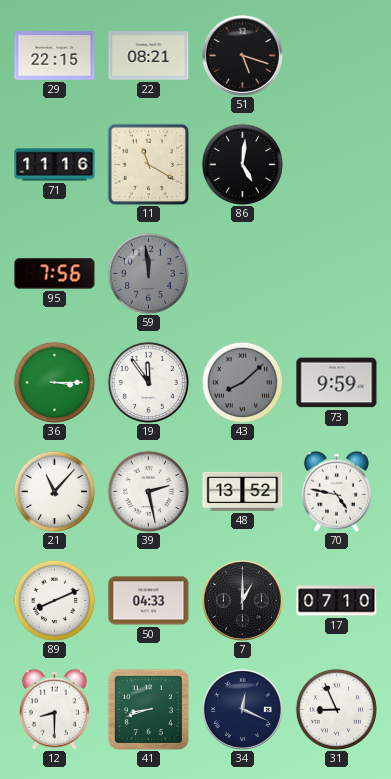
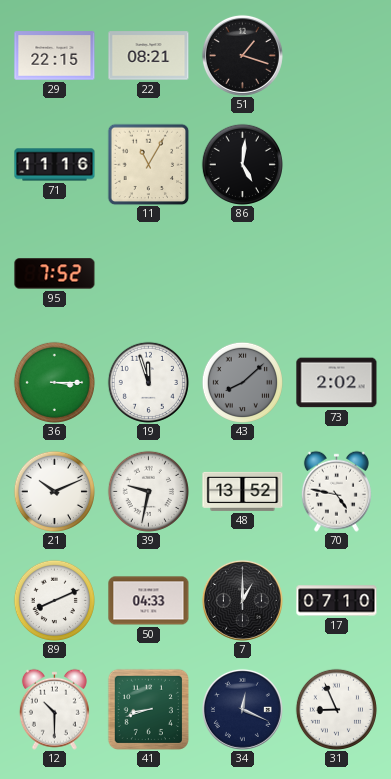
51: 5:18 -> 1:18 (242, 55)
11: 11:20 -> 11:05 (148, 164)
95: 7:56 -> 7:52 (55, 274)
59: 11:59 -> none (148, 273)
19: 11:54 -> 11:57 (148, 382)
73: 9:59 -> 2:02 (337, 383)
21: 11:07 -> 10:11 (54, 491)
39: 2:28 -> 9:32 (148, 491)
12: 8:30 -> 10:30 (54, 709)
